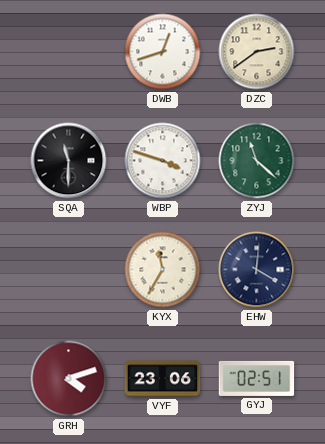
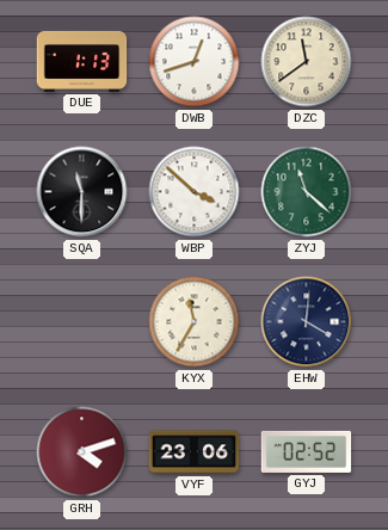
DUE: none -> 1:13 (82, 61)
DZC: 2:39 -> 11:39 (307, 62)
WBP: 3:48 -> 3:52 (195, 192)
GYJ: 02:51 -> 02:52 (307, 451)
